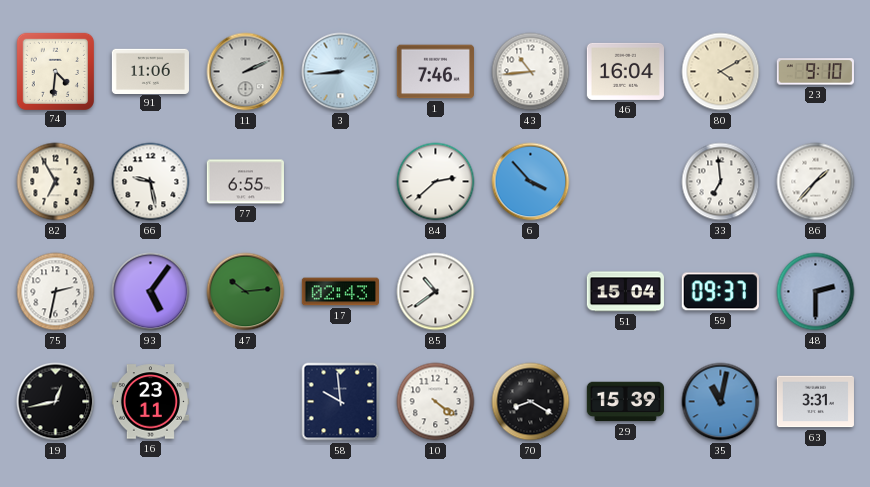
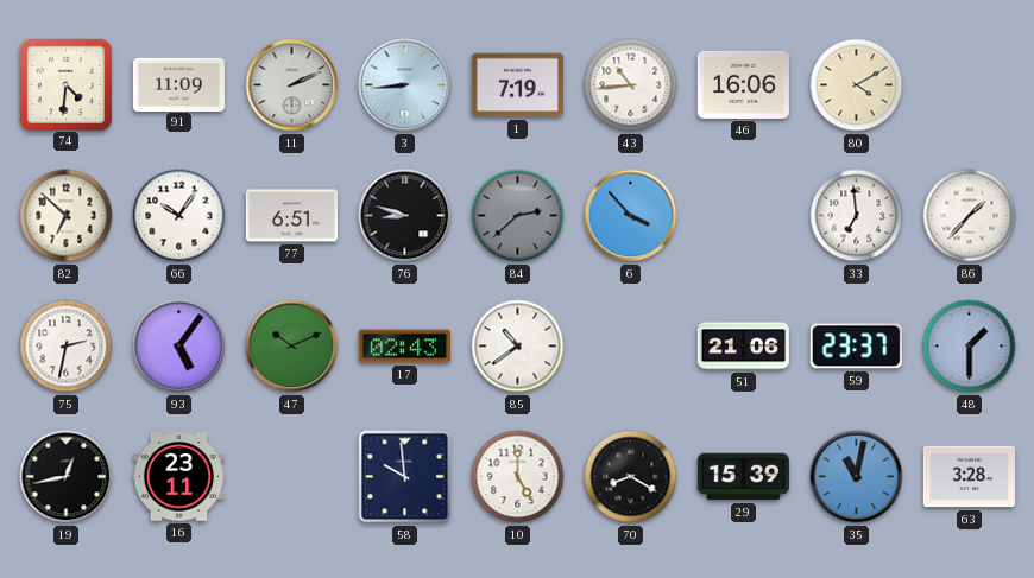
91: 11:06 -> 11:09 (178, 84)
1: 7:46 -> 7:19 (517, 85)
46: 16:04 -> 16:06 (743, 84)
23: 9:10 -> none (815, 72)
82: 6:55 -> 6:52 (67, 216)
66: 9:28 -> 10:06 (179, 216)
77: 6:55 -> 6:51 (291, 216)
76: none -> 8:48 (405, 216)
84 dial: white -> grey (518, 216)
47: 10:14 -> 10:11 (292, 347)
51: 15:04 -> 21:06 (743, 347)
59: 09:37 -> 23:37 (856, 347)
48: 2:30 -> 1:30 (970, 347)
10: 4:21 -> 5:00 (518, 477)
63: 3:31 -> 3:28 (969, 477)
